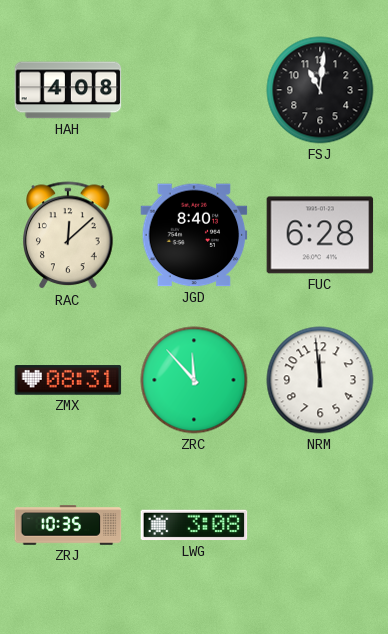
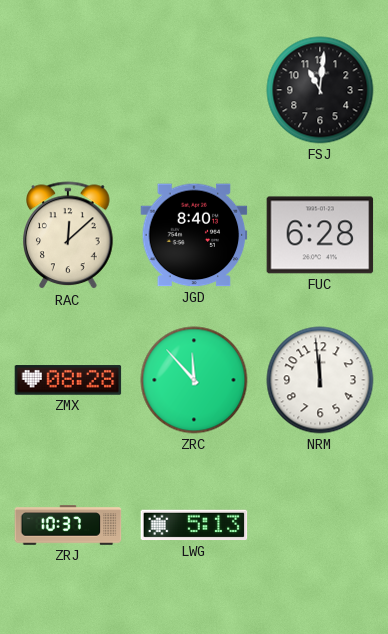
HAH: 4:08 -> none (68, 90)
ZMX: 08:31 -> 08:28 (68, 380)
ZRJ: 10:35 -> 10:37 (68, 525)
LWG: 3:08 -> 5:13 (194, 525)
